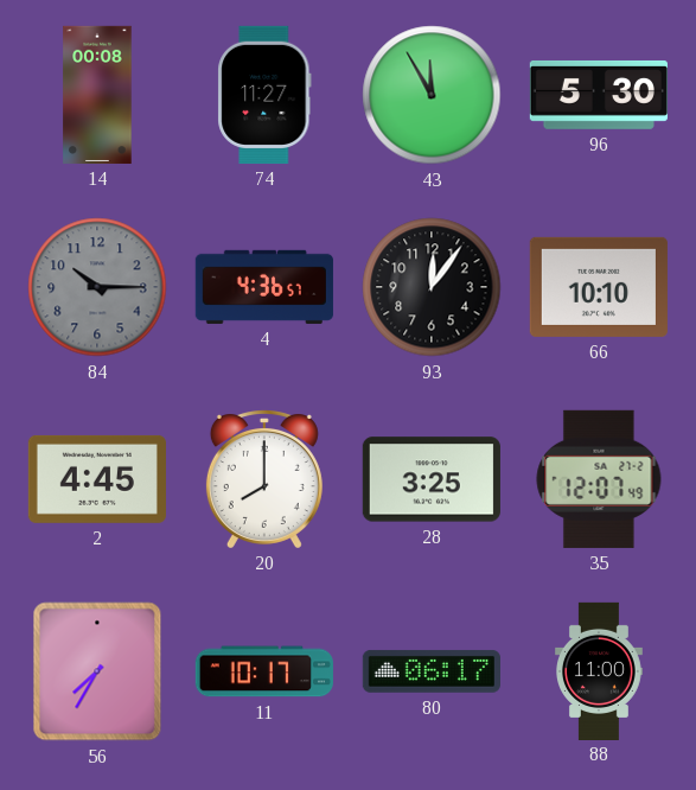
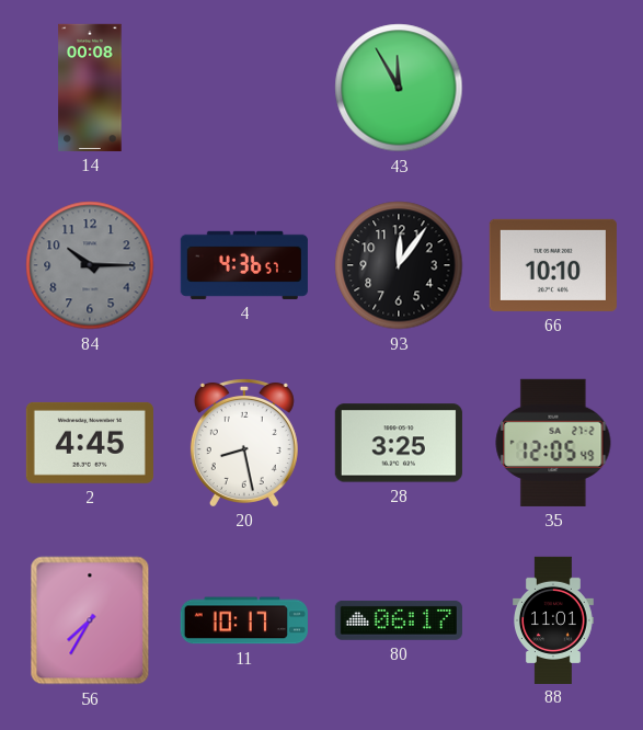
74: 11:27 -> none (264, 95)
96: 5:30 -> none (599, 95)
20: 8:00 -> 8:28 (244, 443)
35: 12:07 -> 12:05 (553, 443)
88: 11:00 -> 11:01 (554, 619)
